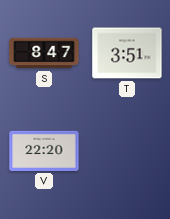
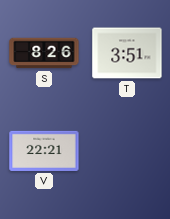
S: 8:47 -> 8:26 (44, 53)
V: 22:20 -> 22:21 (44, 151)
